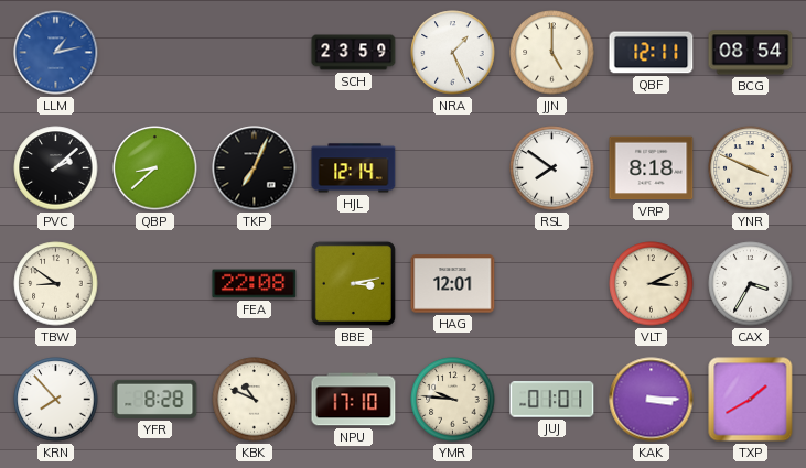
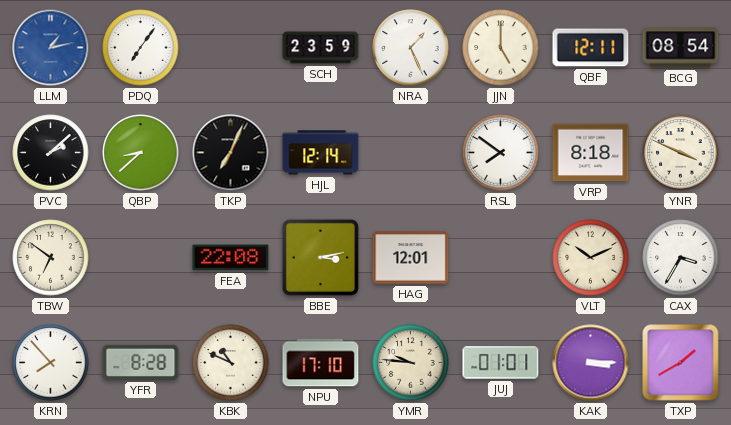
PDQ: none -> 7:06 (141, 48)
TBW: 8:51 -> 6:51 (51, 258)
VLT: 3:11 -> 10:11 (591, 258)
